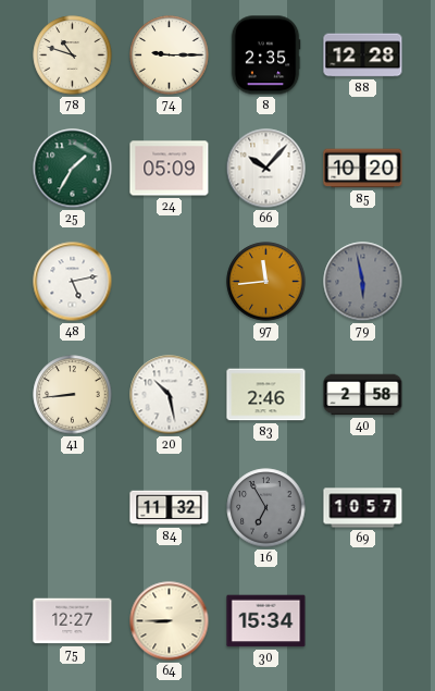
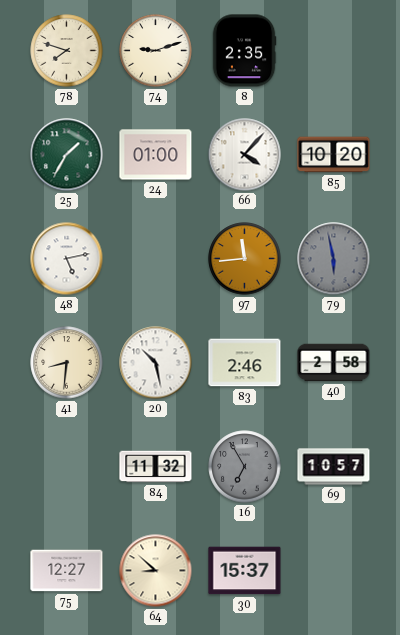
78: 10:48 -> 7:48 (67, 51)
74: 9:15 -> 9:12 (156, 51)
88: 12:28 -> none (363, 55)
24: 05:09 -> 01:00 (156, 155)
66: 10:07 -> 4:07 (245, 155)
41: 8:44 -> 8:31 (67, 363)
64: 8:45 -> 8:52 (156, 571)
30: 15:34 -> 15:37 (245, 571)
